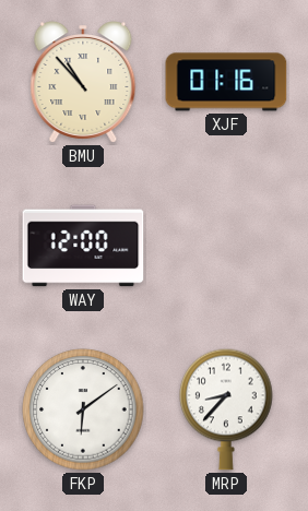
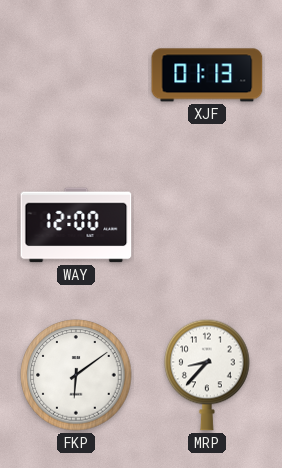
BMU: 10:53 -> none (83, 83)
XJF: 01:16 -> 01:13 (207, 75)
